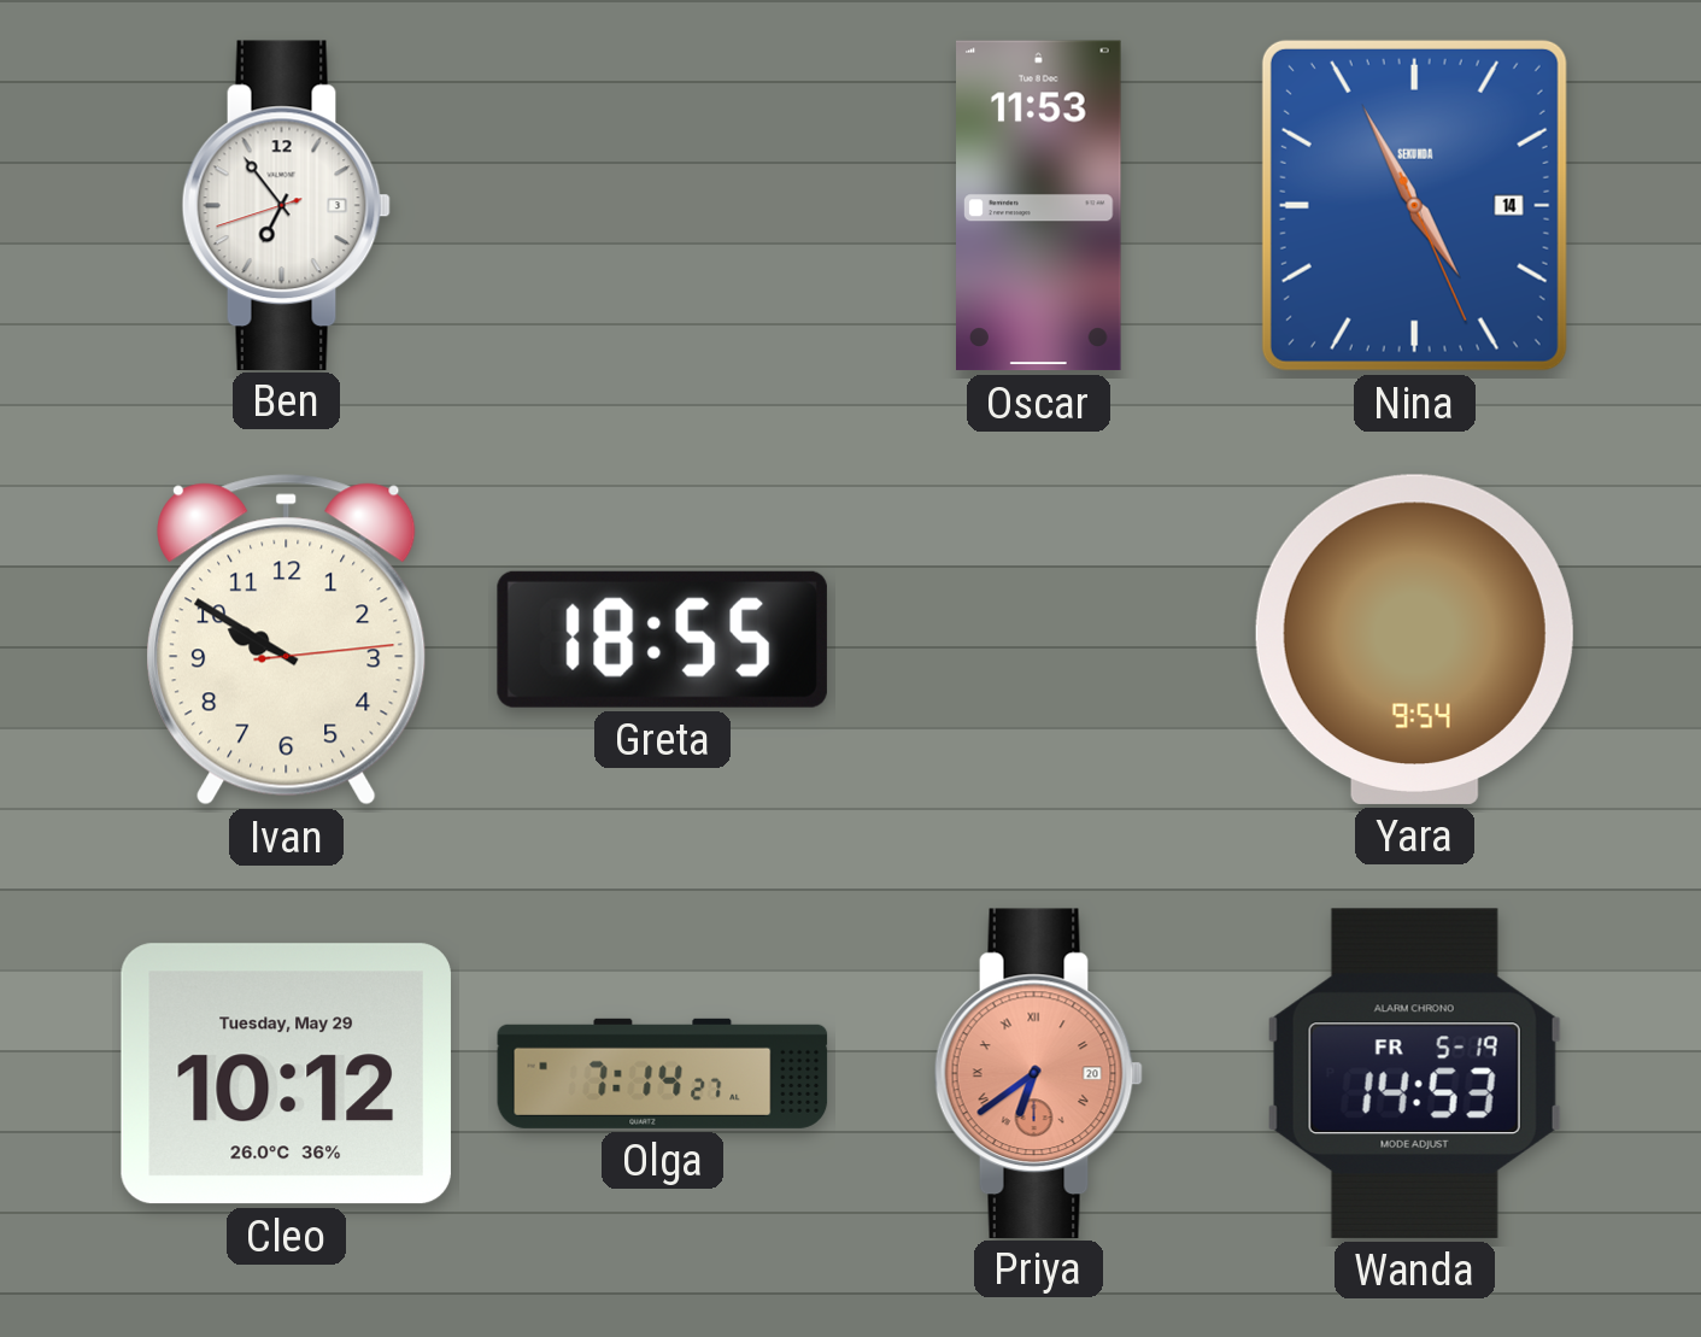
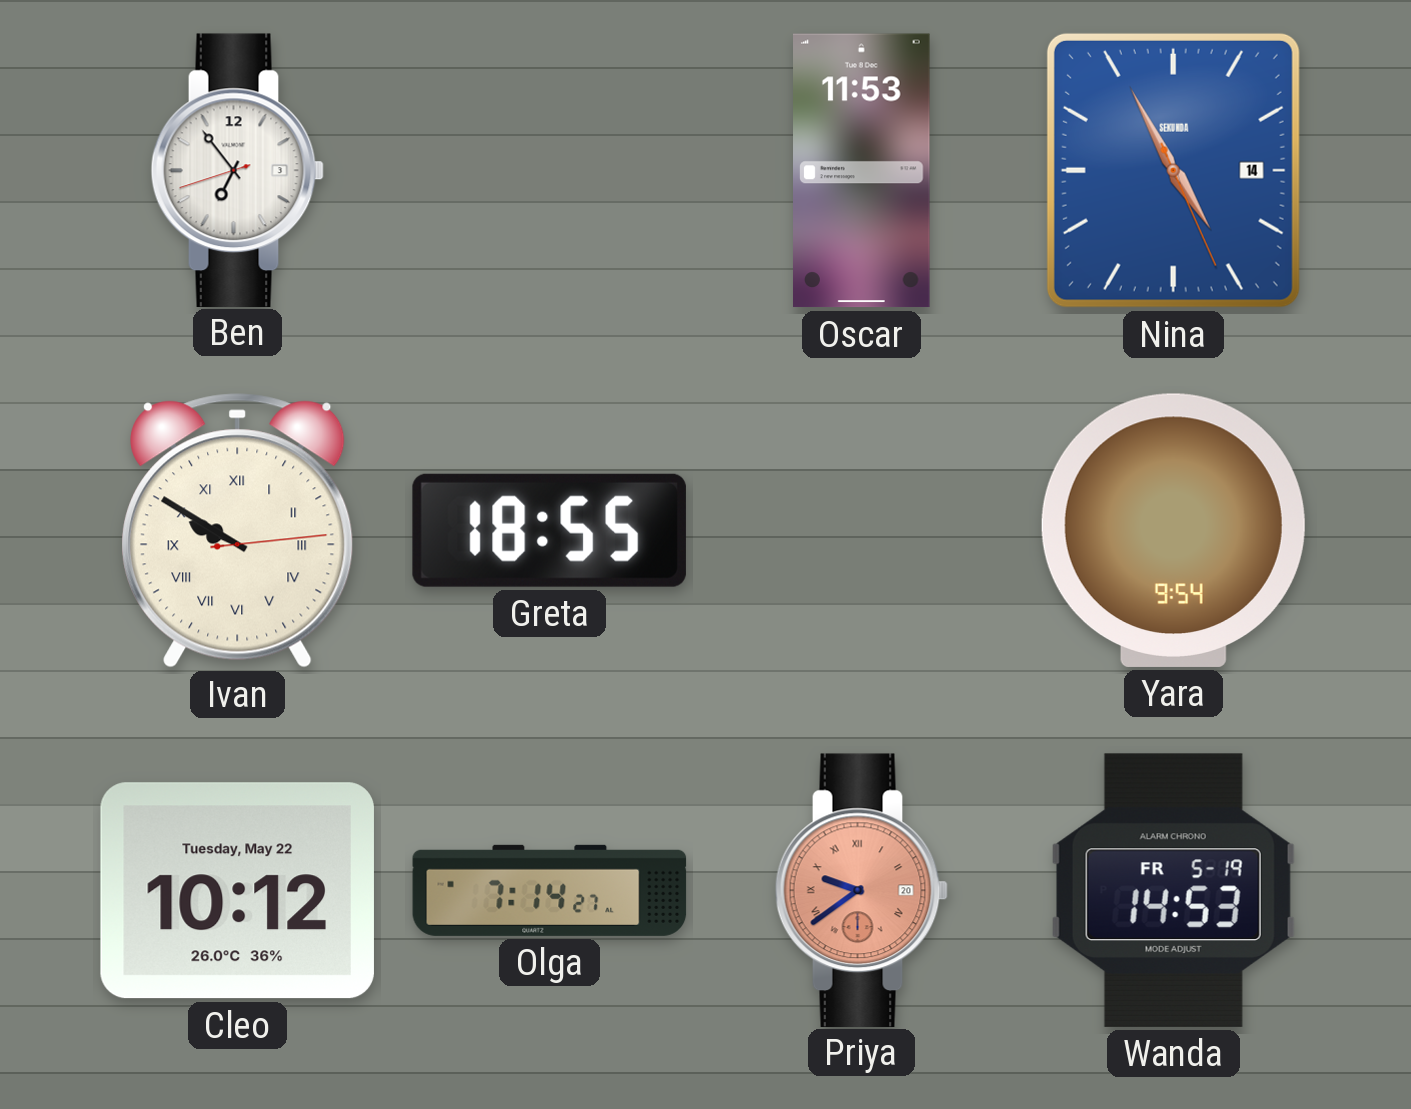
Ivan numerals: Arabic -> Roman (238, 531)
Cleo date: Tuesday, May 29 -> Tuesday, May 22 (237, 891)
Priya: 6:39 -> 9:39 (861, 890)
